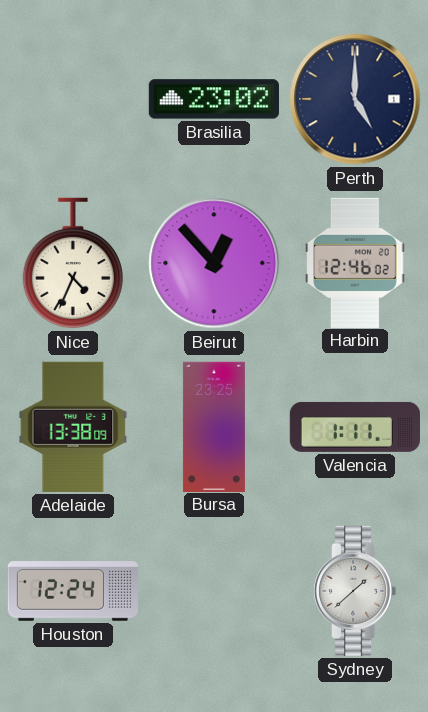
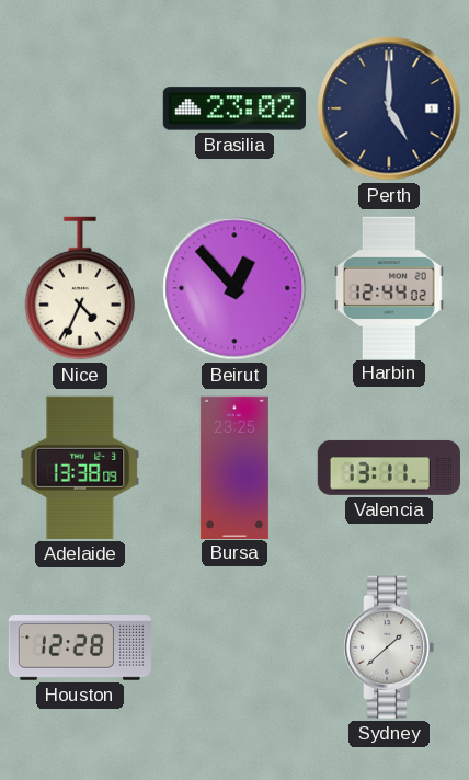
Harbin: 12:46 -> 12:44 (389, 287)
Valencia: 1:11 -> 13:11 (389, 468)
Houston: 12:24 -> 12:28 (79, 647)
